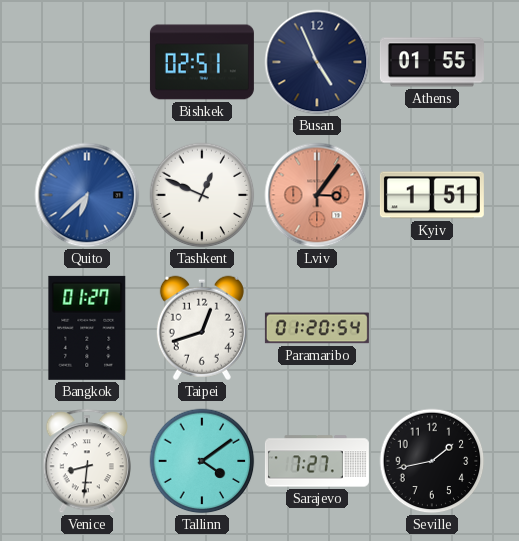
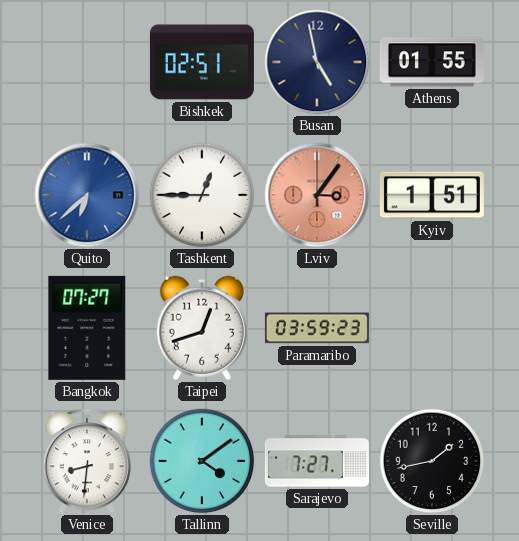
Busan: 4:56 -> 4:58 (317, 62)
Tashkent: 12:49 -> 12:45 (202, 195)
Bangkok: 01:27 -> 07:27 (87, 328)
Paramaribo: 01:20 -> 03:59 (317, 328)
